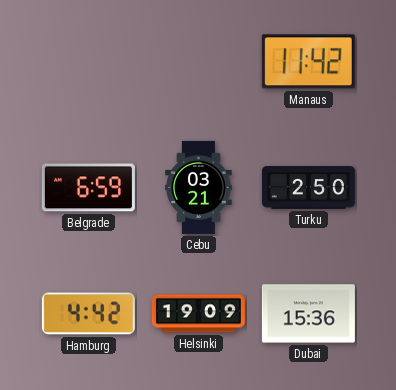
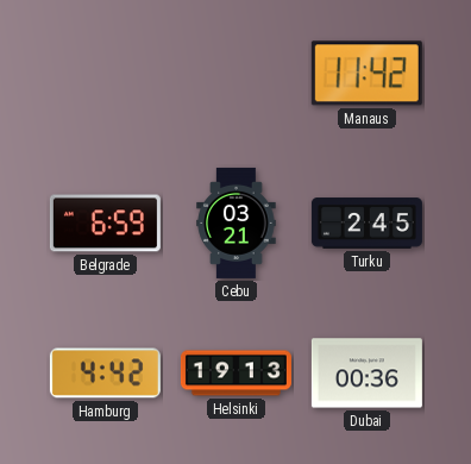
Turku: 2:50 -> 2:45 (366, 224)
Helsinki: 19:09 -> 19:13 (235, 374)
Dubai: 15:36 -> 00:36 (366, 374)
